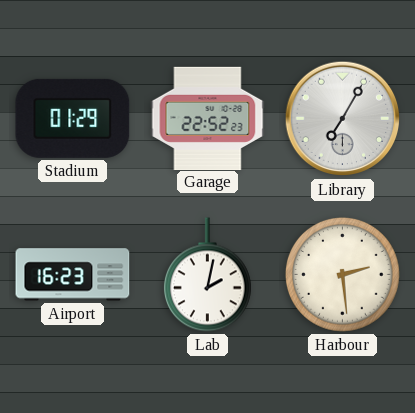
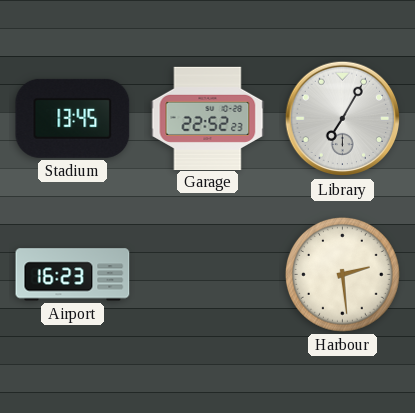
Stadium: 01:29 -> 13:45 (73, 118)
Lab: 2:02 -> none (207, 275)
